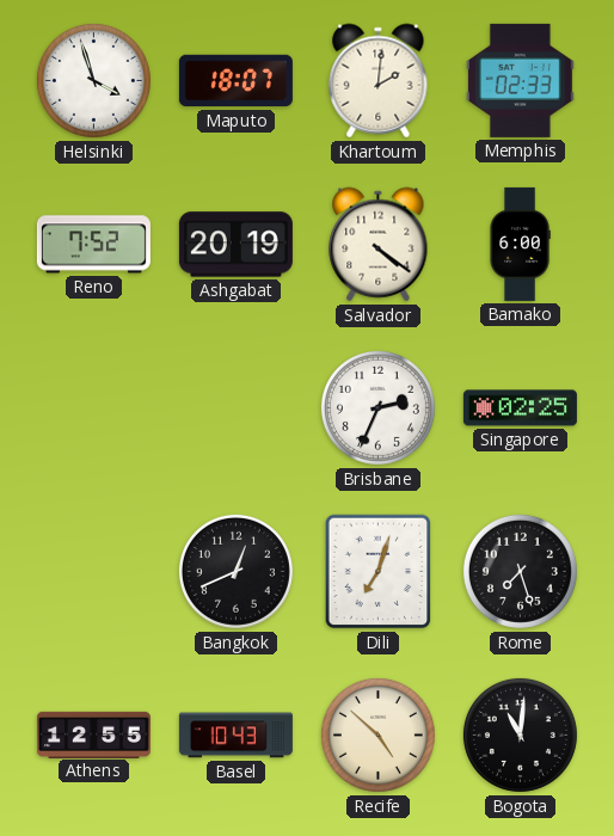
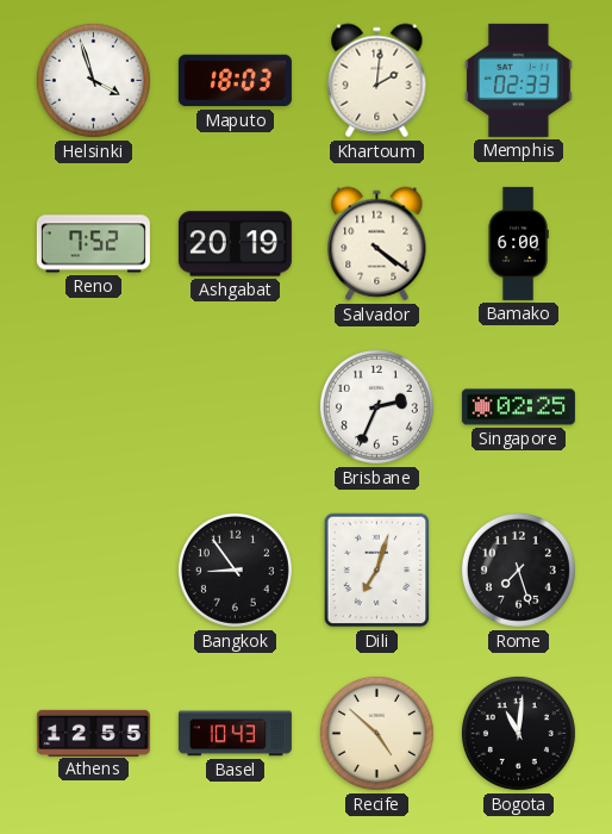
Maputo: 18:07 -> 18:03 (235, 81)
Bangkok: 12:41 -> 8:54 (235, 570)
